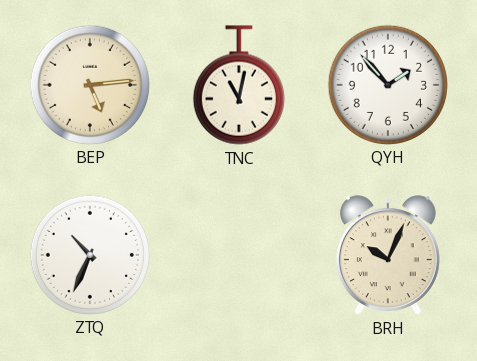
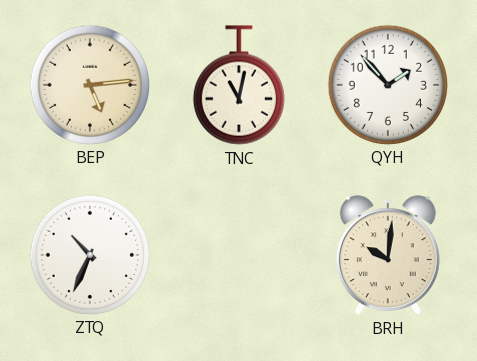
BRH: 10:04 -> 10:01 (388, 255)
